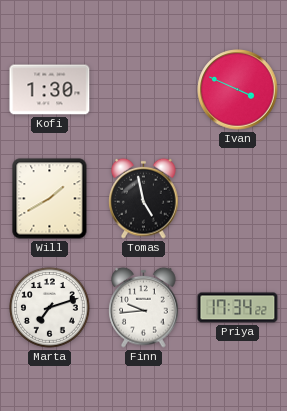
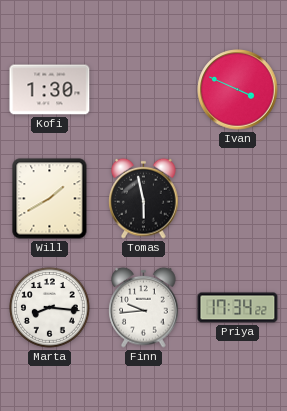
Tomas: 4:58 -> 5:58 (144, 198)
Marta: 7:12 -> 8:16 (50, 308)
